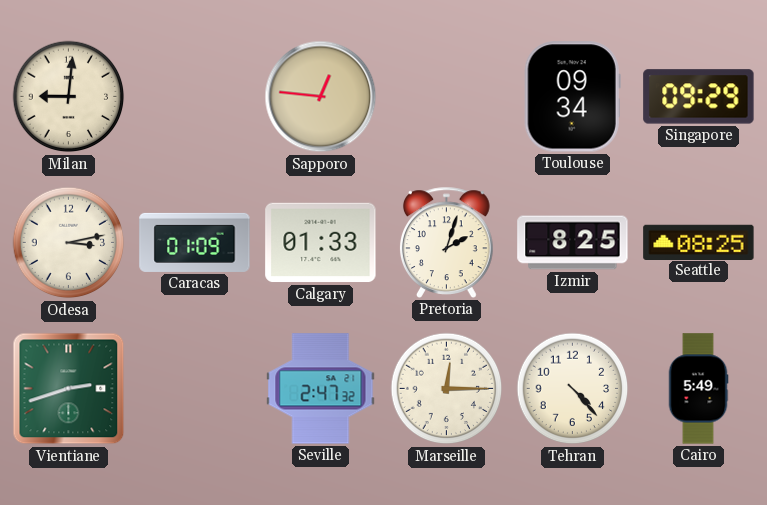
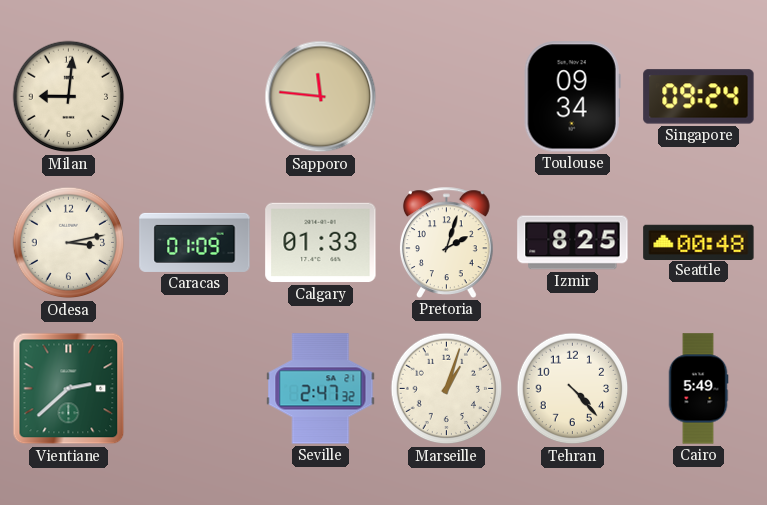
Sapporo: 12:46 -> 11:46 (321, 97)
Singapore: 09:29 -> 09:24 (699, 97)
Seattle: 08:25 -> 00:48 (699, 242)
Vientiane: 2:42 -> 2:38 (69, 389)
Marseille: 12:15 -> 1:03 (447, 389)
